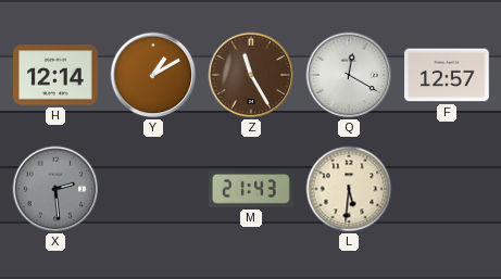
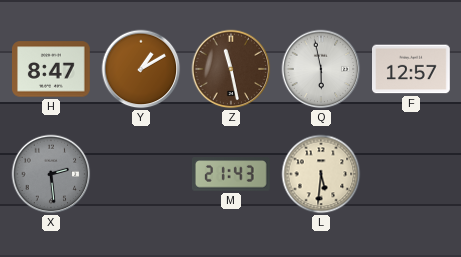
H: 12:14 -> 8:47 (52, 69)
Z: 11:25 -> 11:28 (231, 69)
Q: 12:20 -> 5:58 (321, 69)
